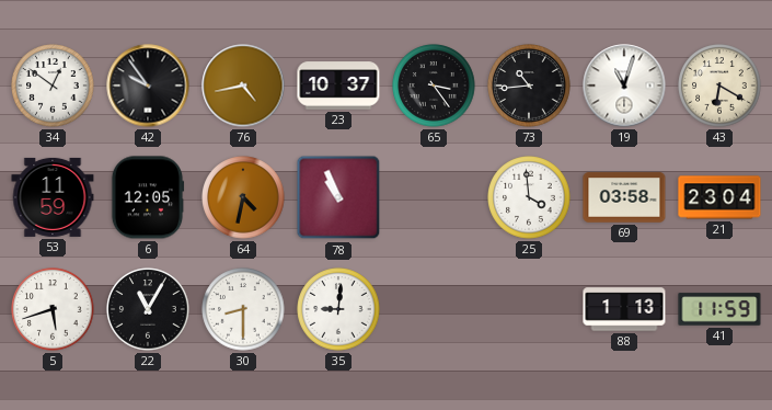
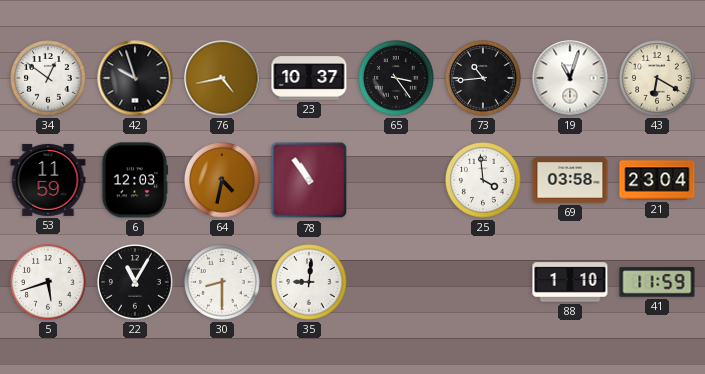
42: 9:54 -> 9:57 (135, 78)
6: 12:05 -> 12:03 (135, 180)
78: 10:56 -> 10:54 (309, 180)
88: 1:13 -> 1:10 (570, 282)
